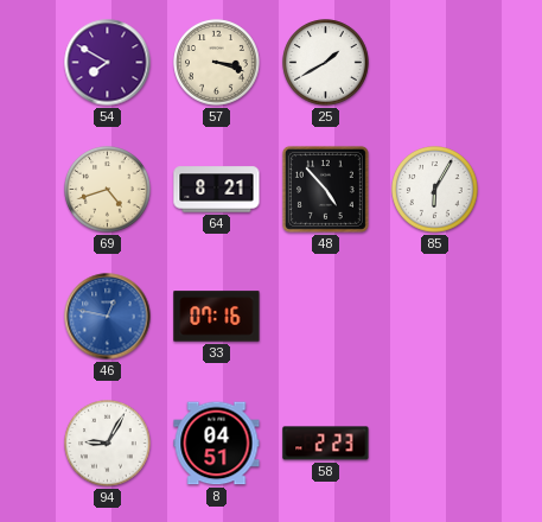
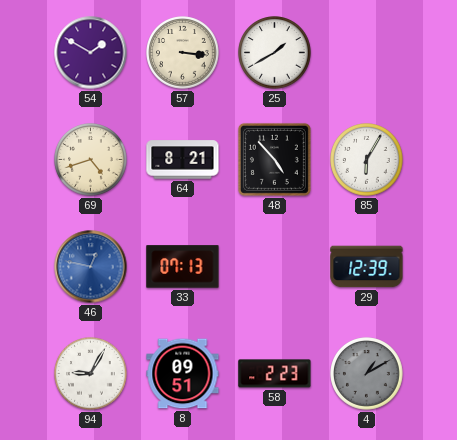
54: 7:50 -> 1:50 (91, 53)
57: 3:18 -> 3:16 (183, 53)
33: 07:16 -> 07:13 (183, 267)
29: none -> 12:39 (367, 267)
8: 04:51 -> 09:51 (183, 374)
4: none -> 1:10 (367, 374)
